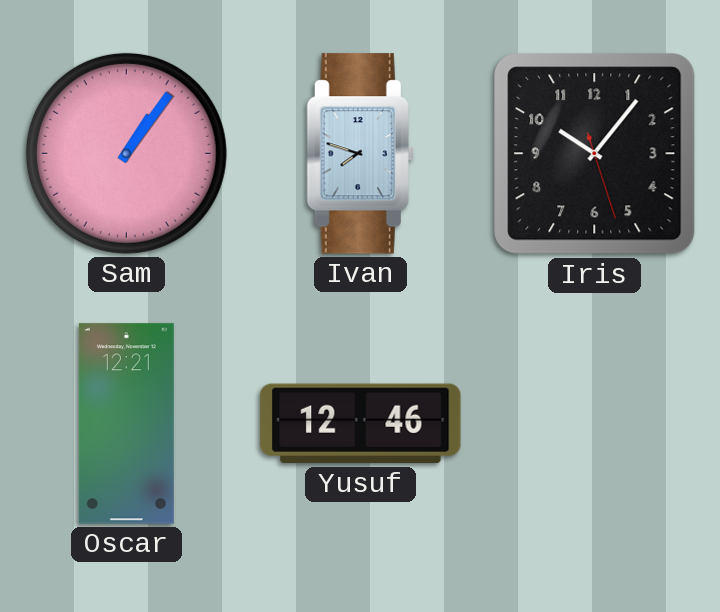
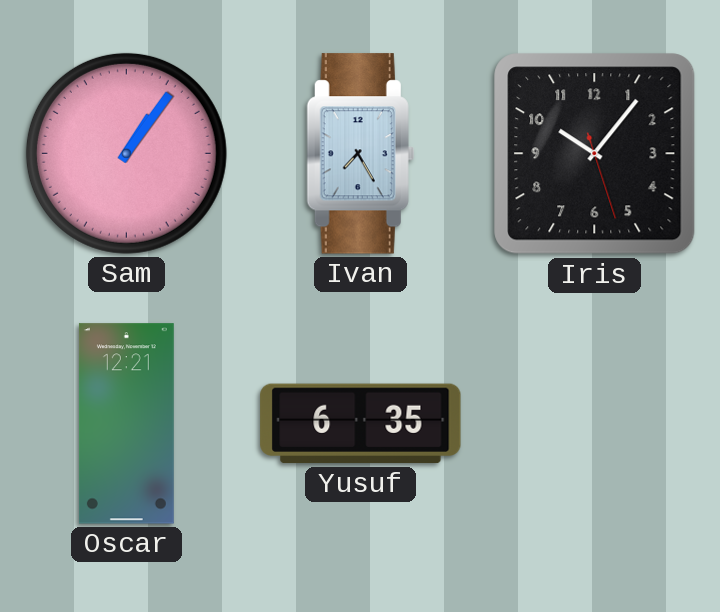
Ivan: 7:48 -> 7:25 (360, 154)
Yusuf: 12:46 -> 6:35 (361, 424)
